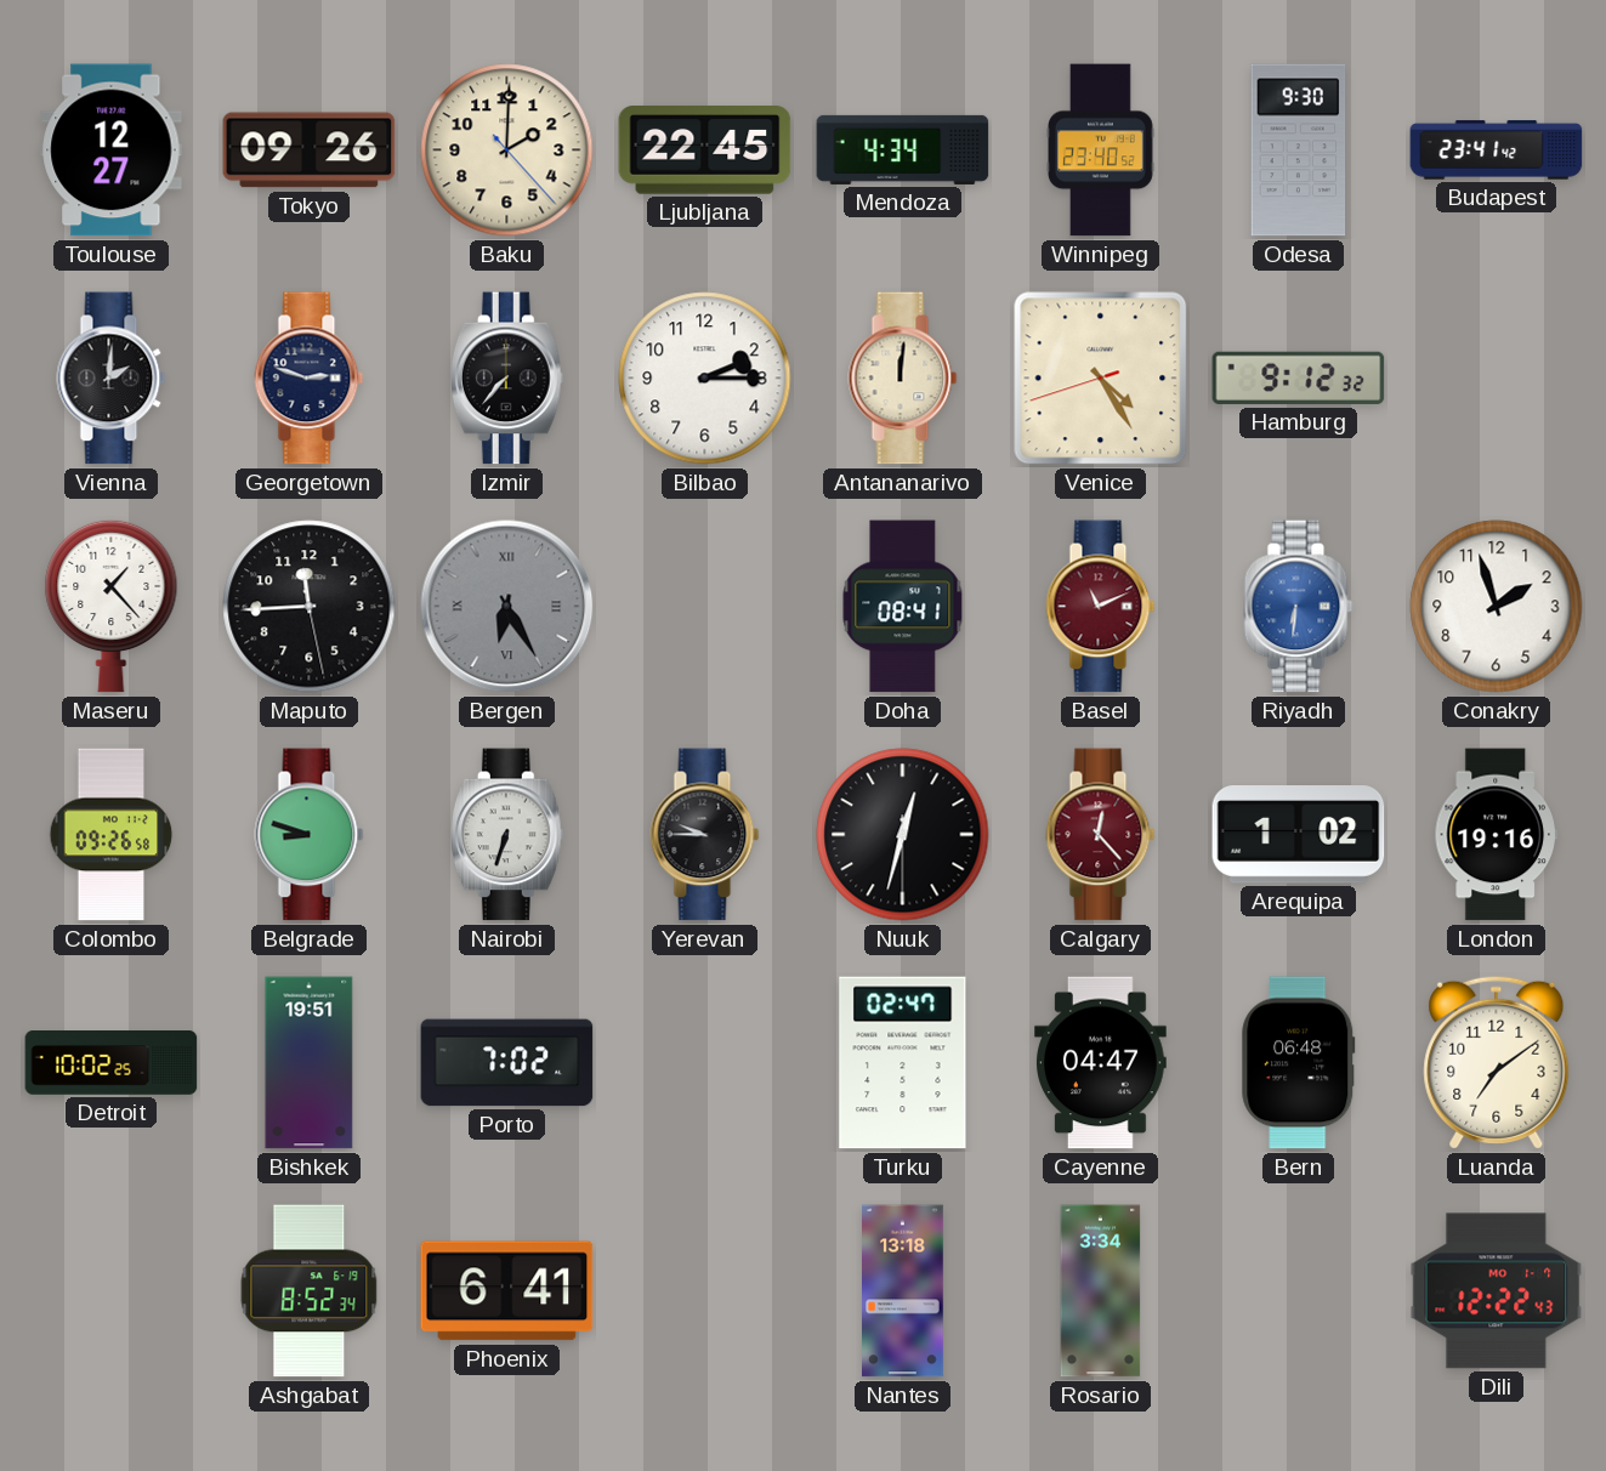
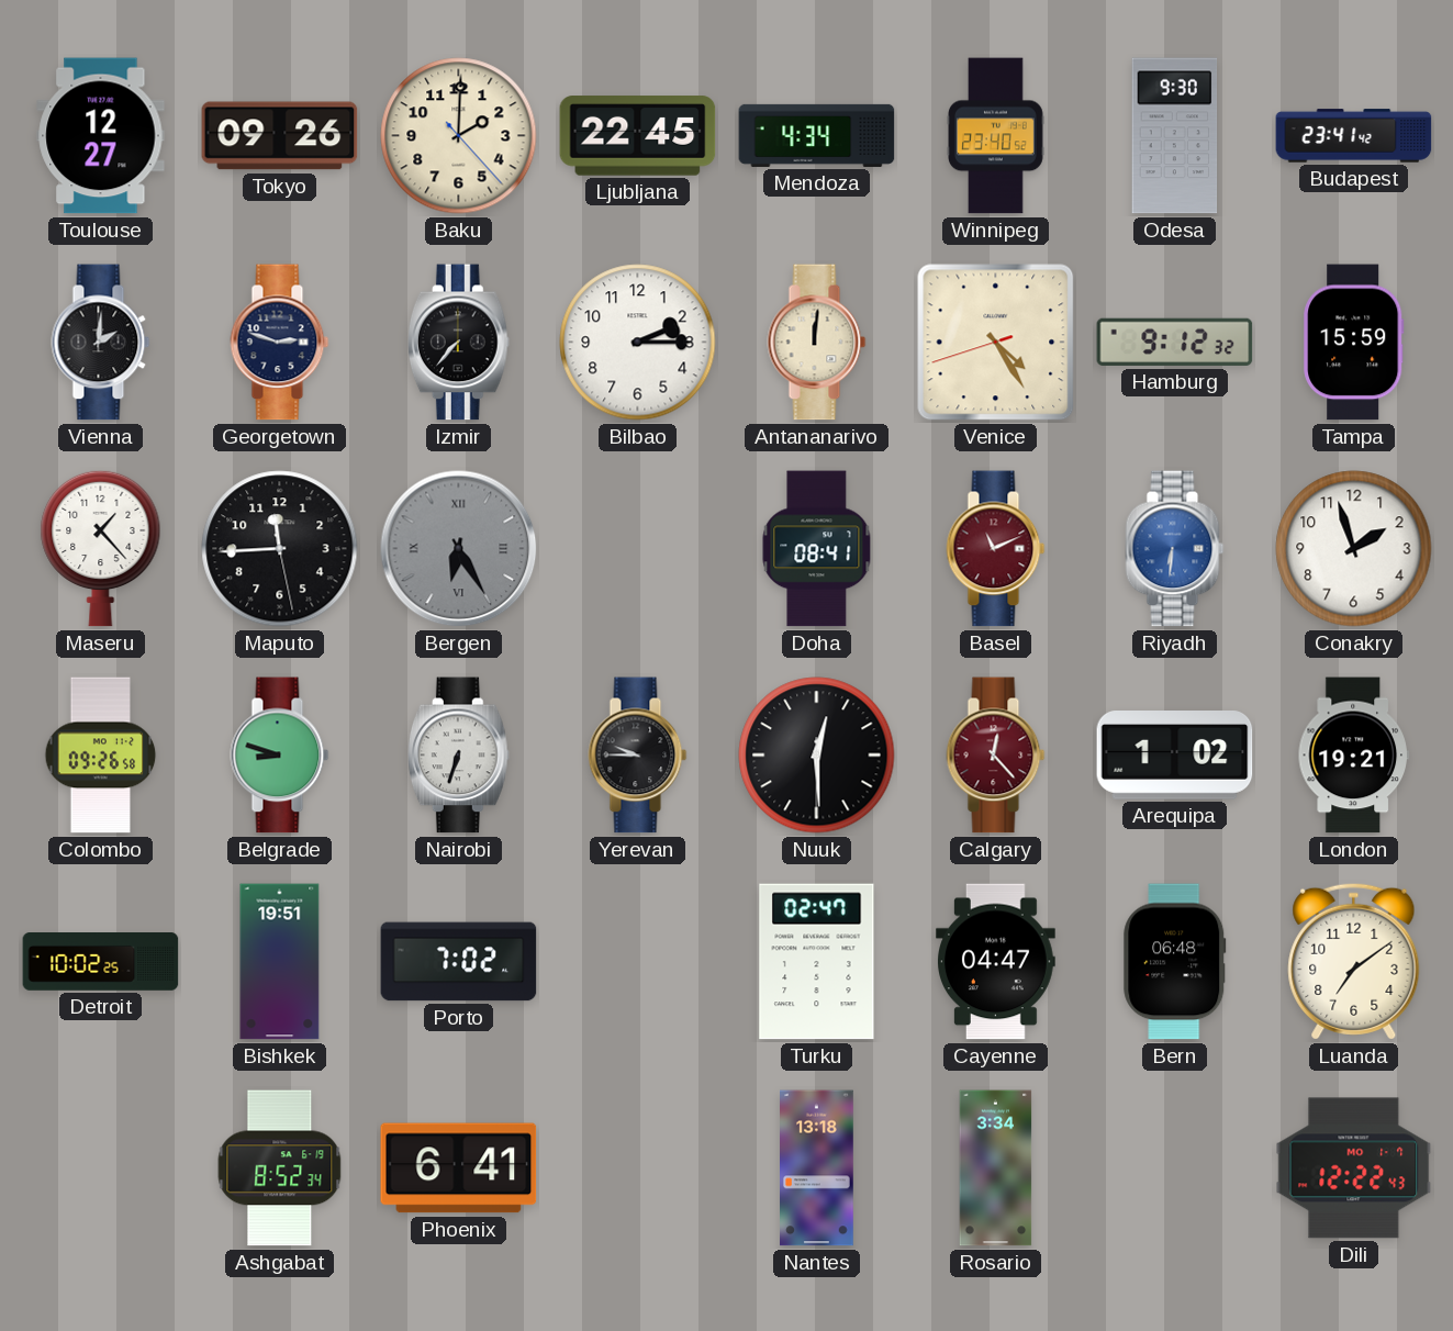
Tampa: none -> 15:59 (1354, 343)
Nuuk: 12:32 -> 12:29 (817, 756)
London: 19:16 -> 19:21 (1353, 756)
